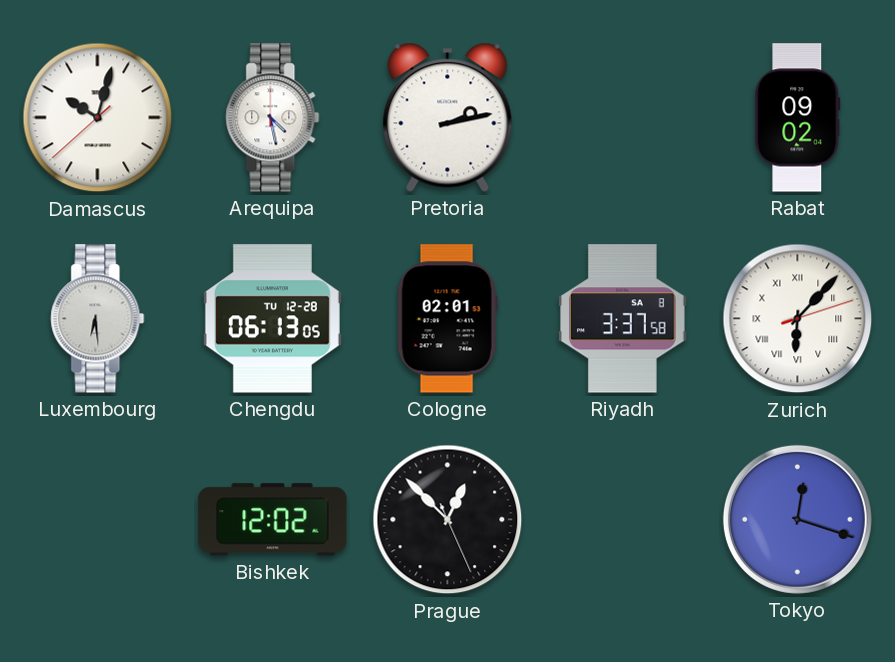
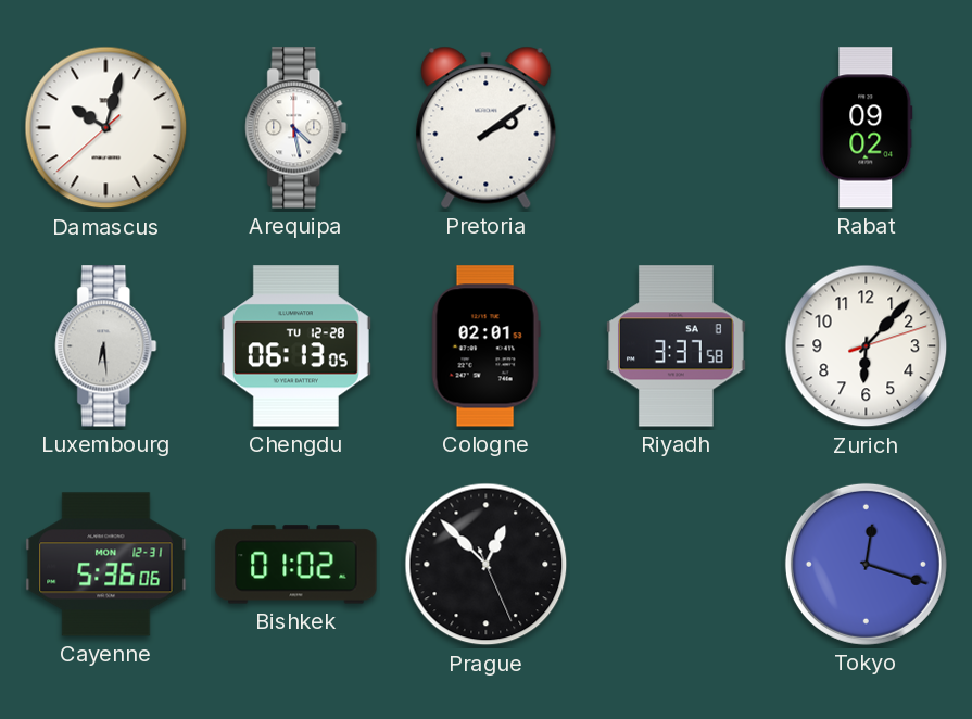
Pretoria: 2:13 -> 2:09 (487, 127)
Zurich numerals: Roman -> Arabic (867, 346)
Cayenne: none -> 5:36 (106, 565)
Bishkek: 12:02 -> 01:02 (296, 565)
